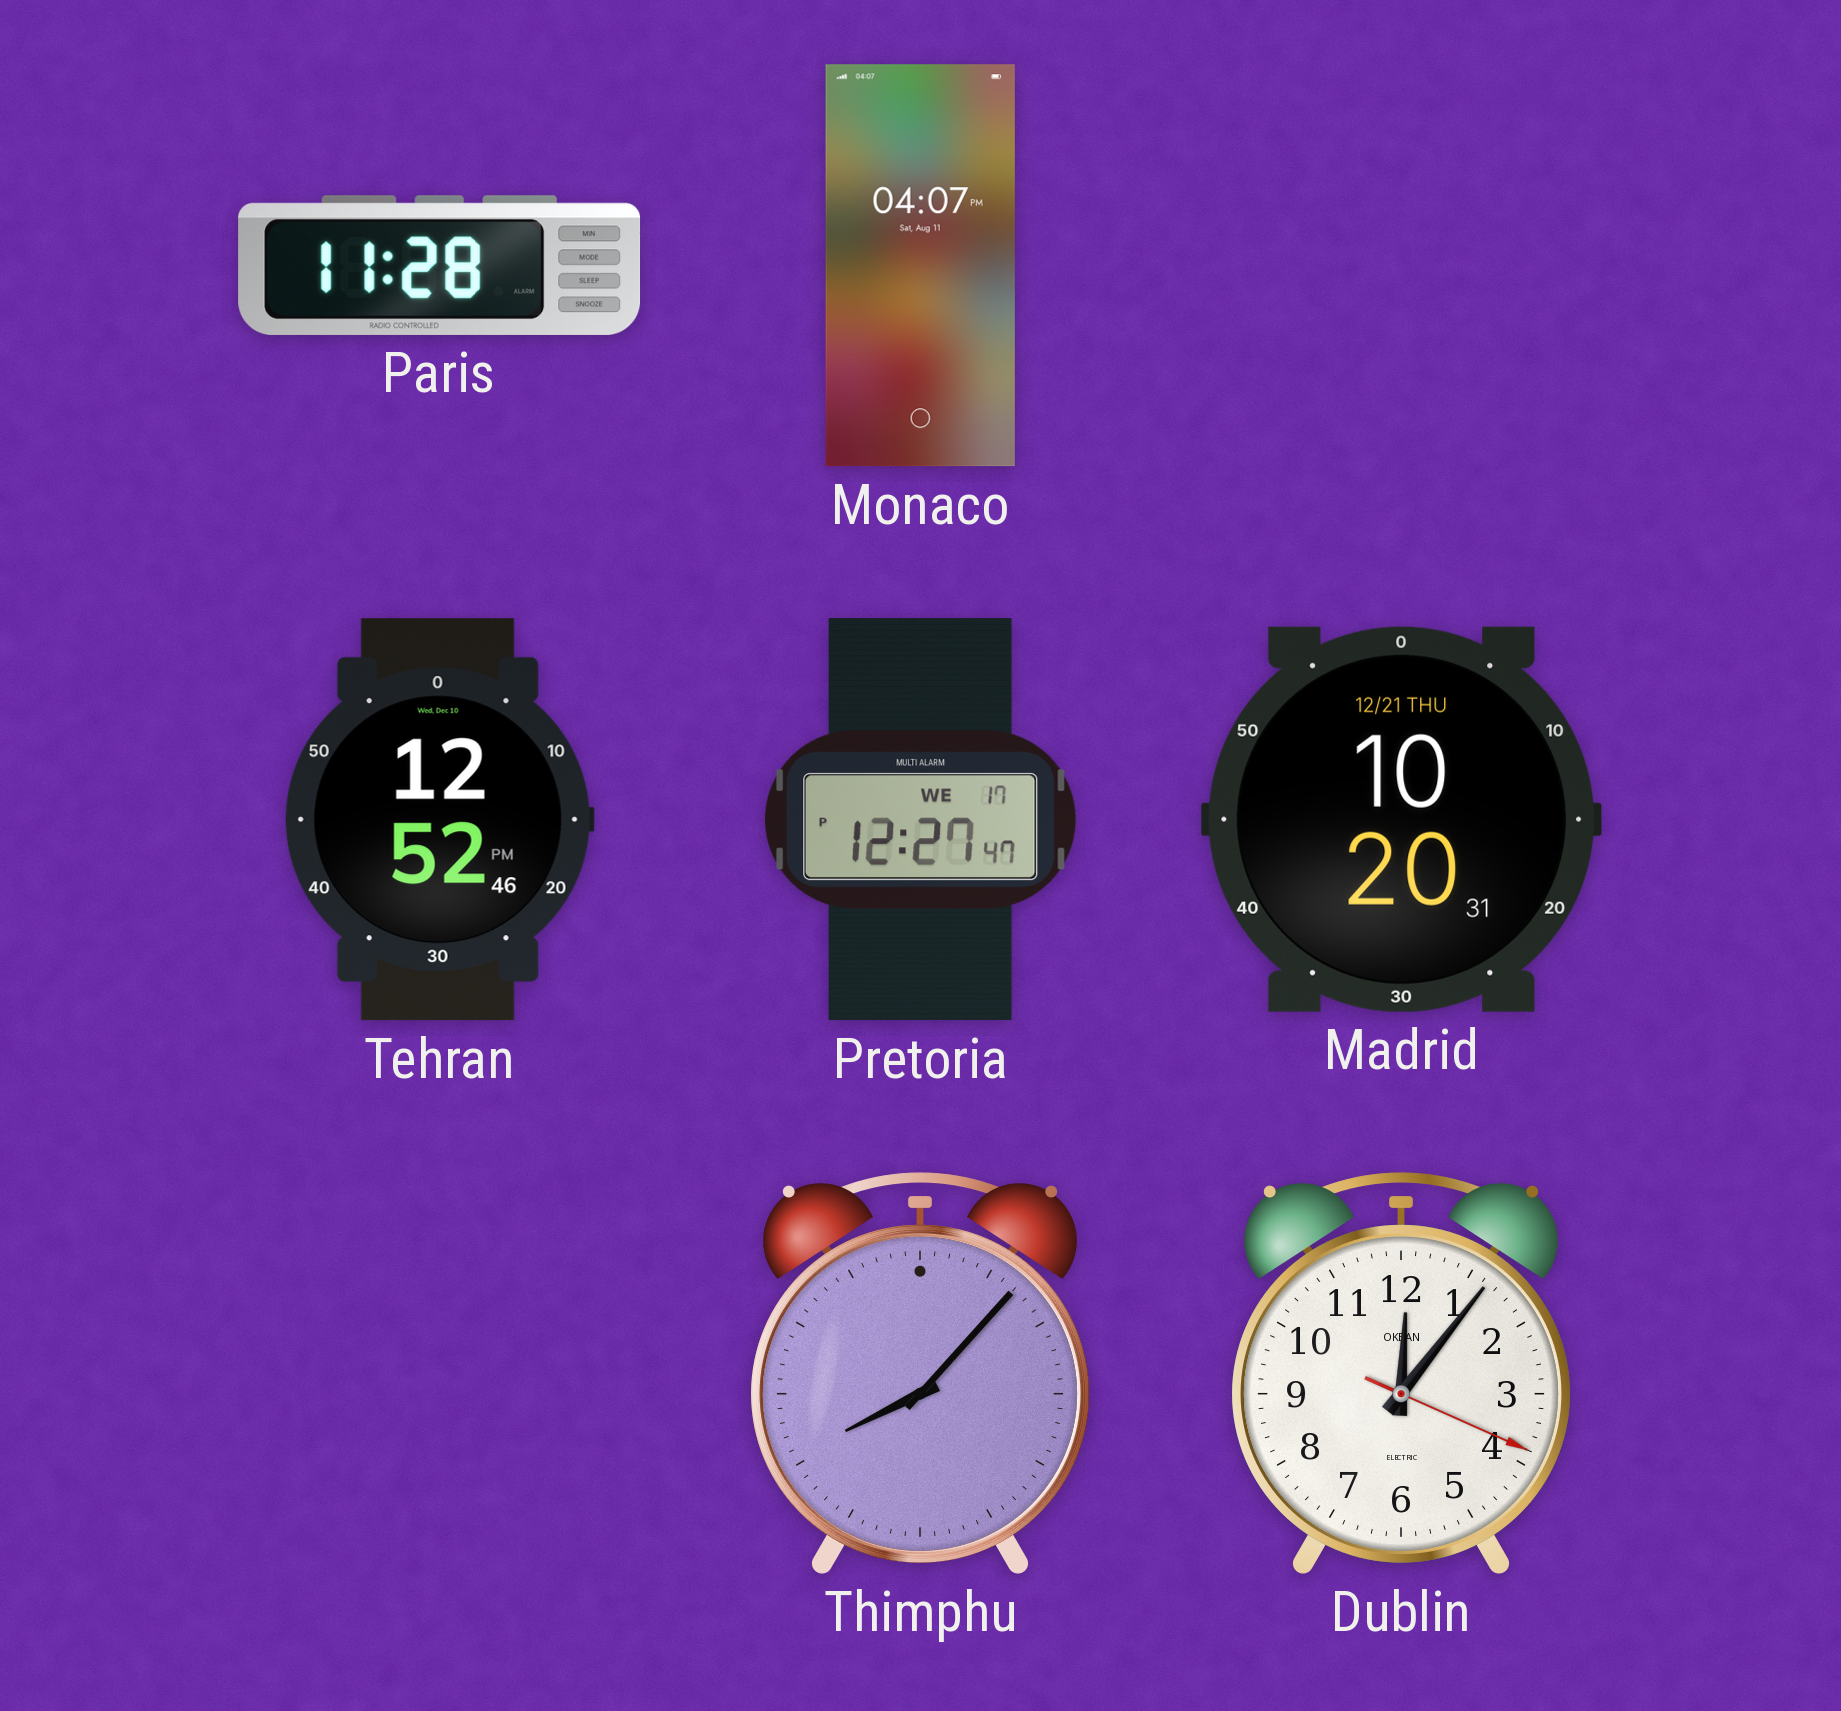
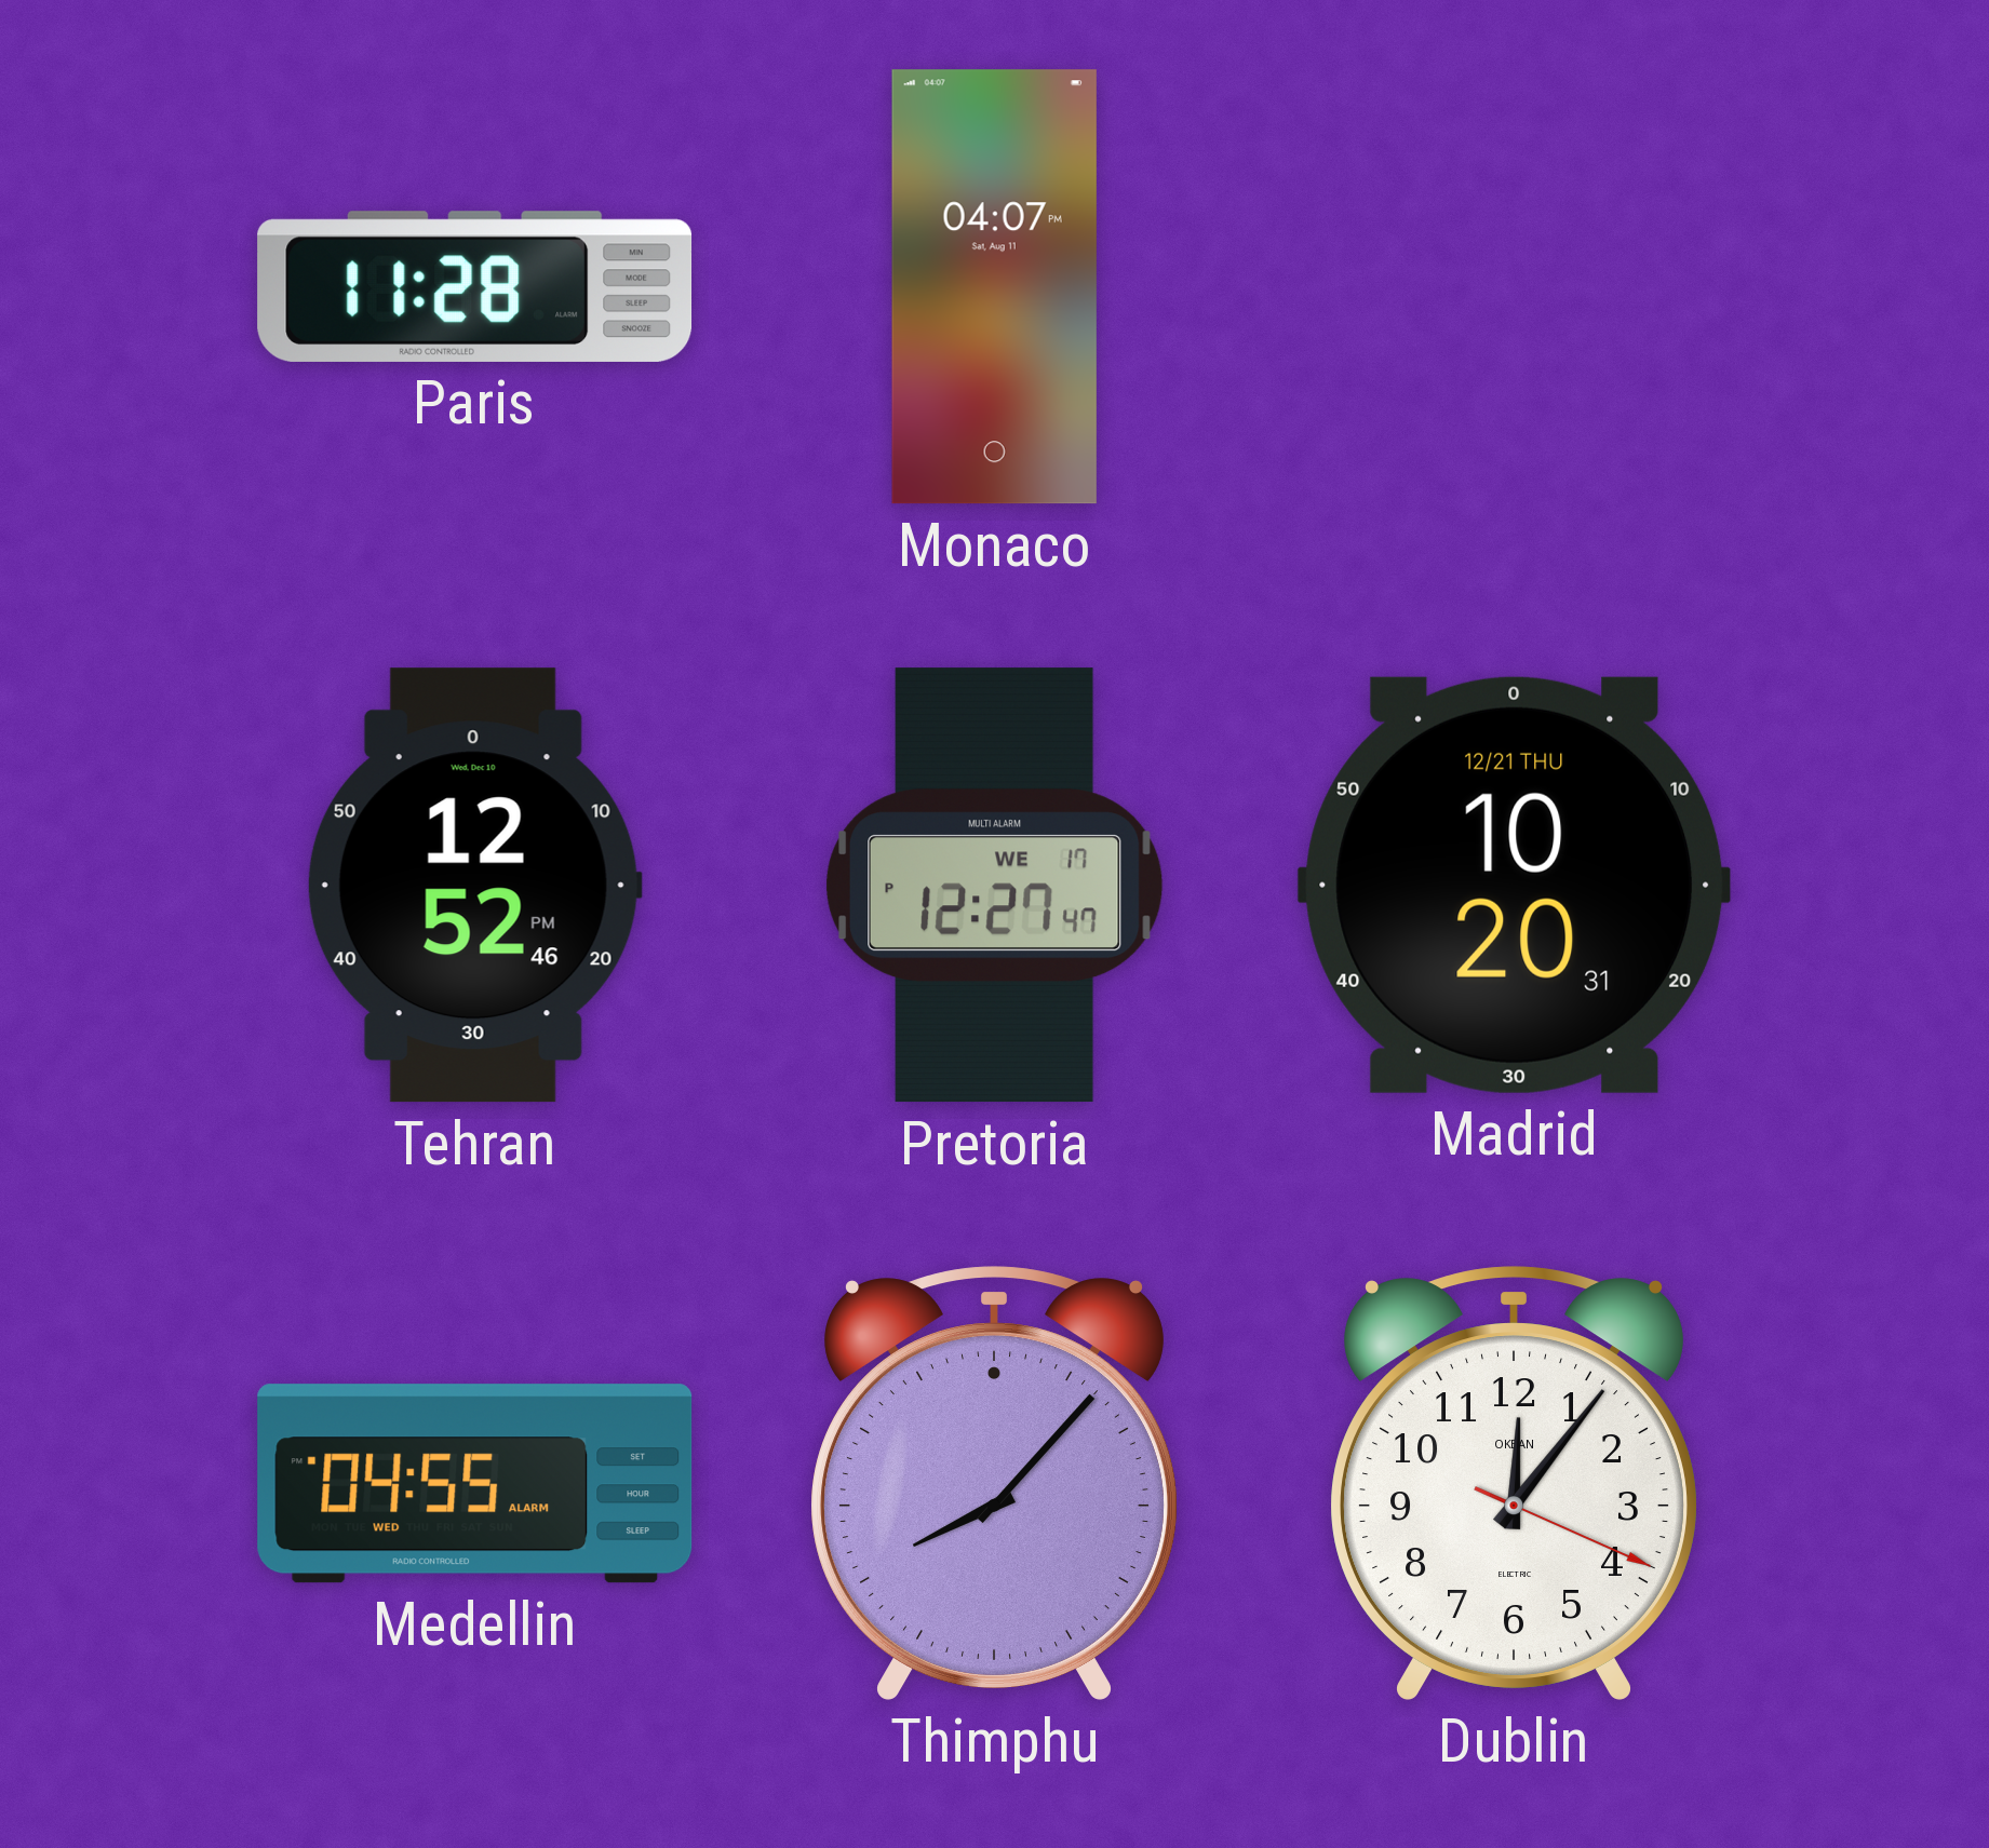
Medellin: none -> 04:55 (475, 1484)
